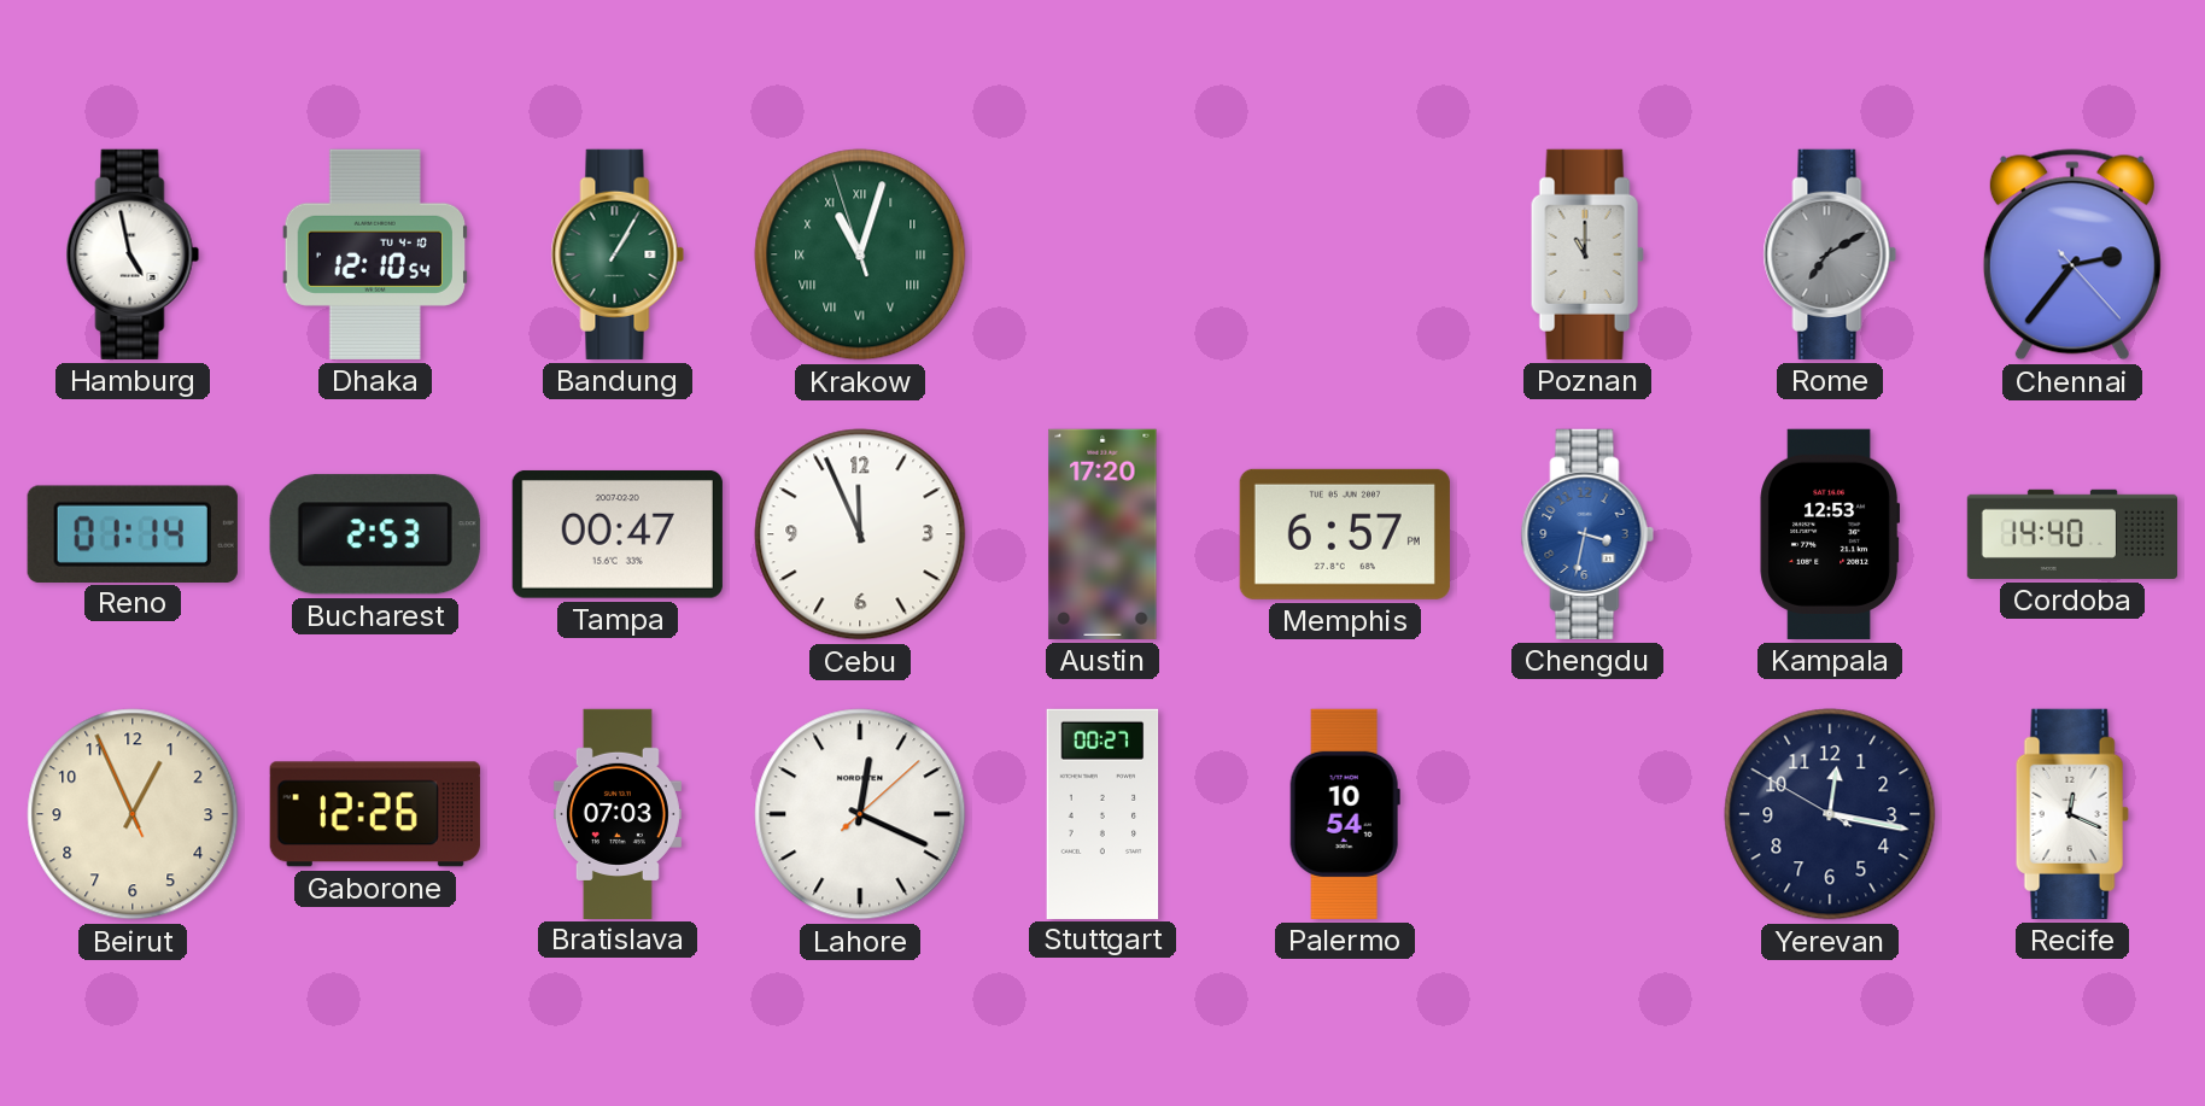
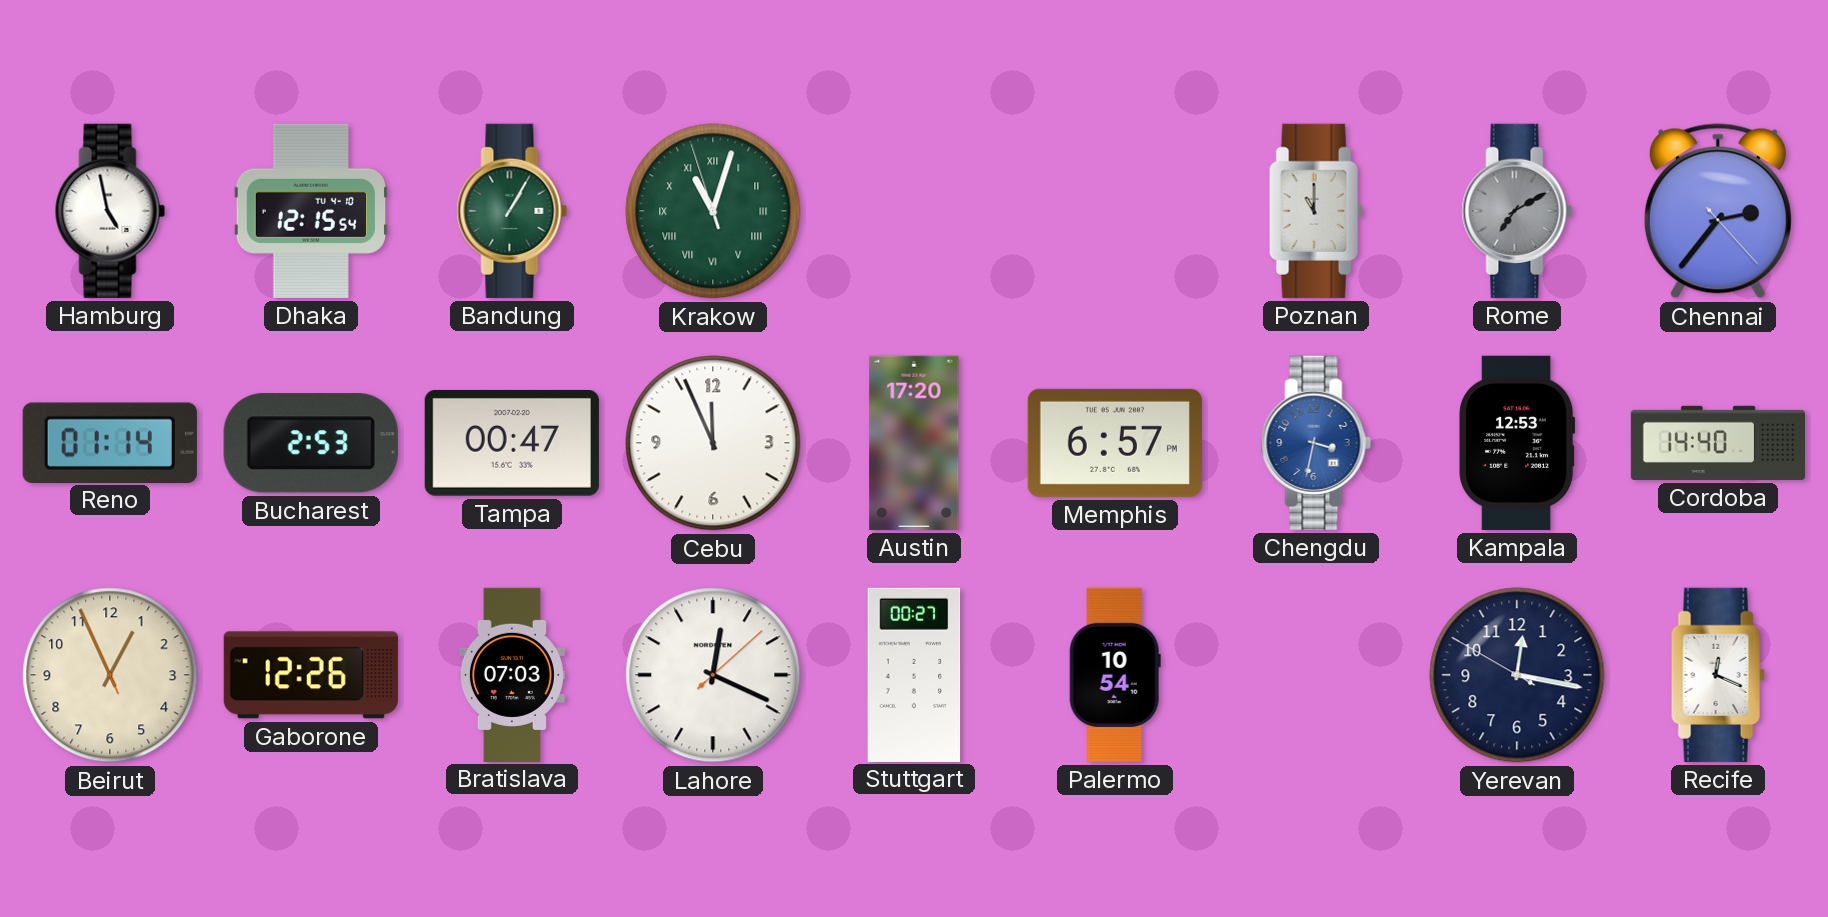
Dhaka: 12:10 -> 12:15 (311, 211)
